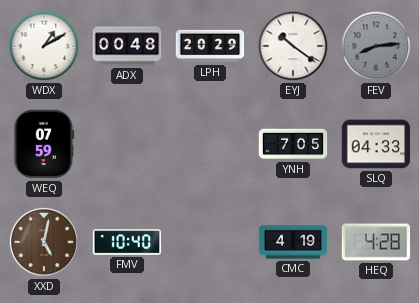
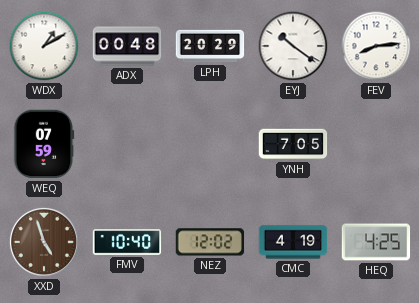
FEV dial: grey -> white (376, 46)
SLQ: 04:33 -> none (376, 144)
XXD: 5:02 -> 4:57 (44, 242)
NEZ: none -> 12:02 (210, 242)
HEQ: 4:28 -> 4:25 (376, 242)
